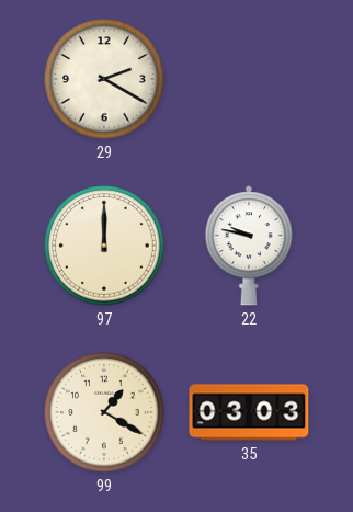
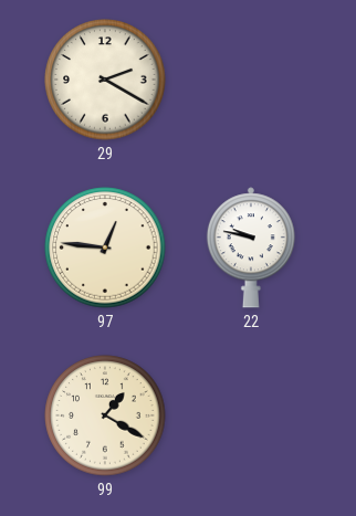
97: 12:00 -> 12:46 (105, 248)
35: 03:03 -> none (249, 412)
